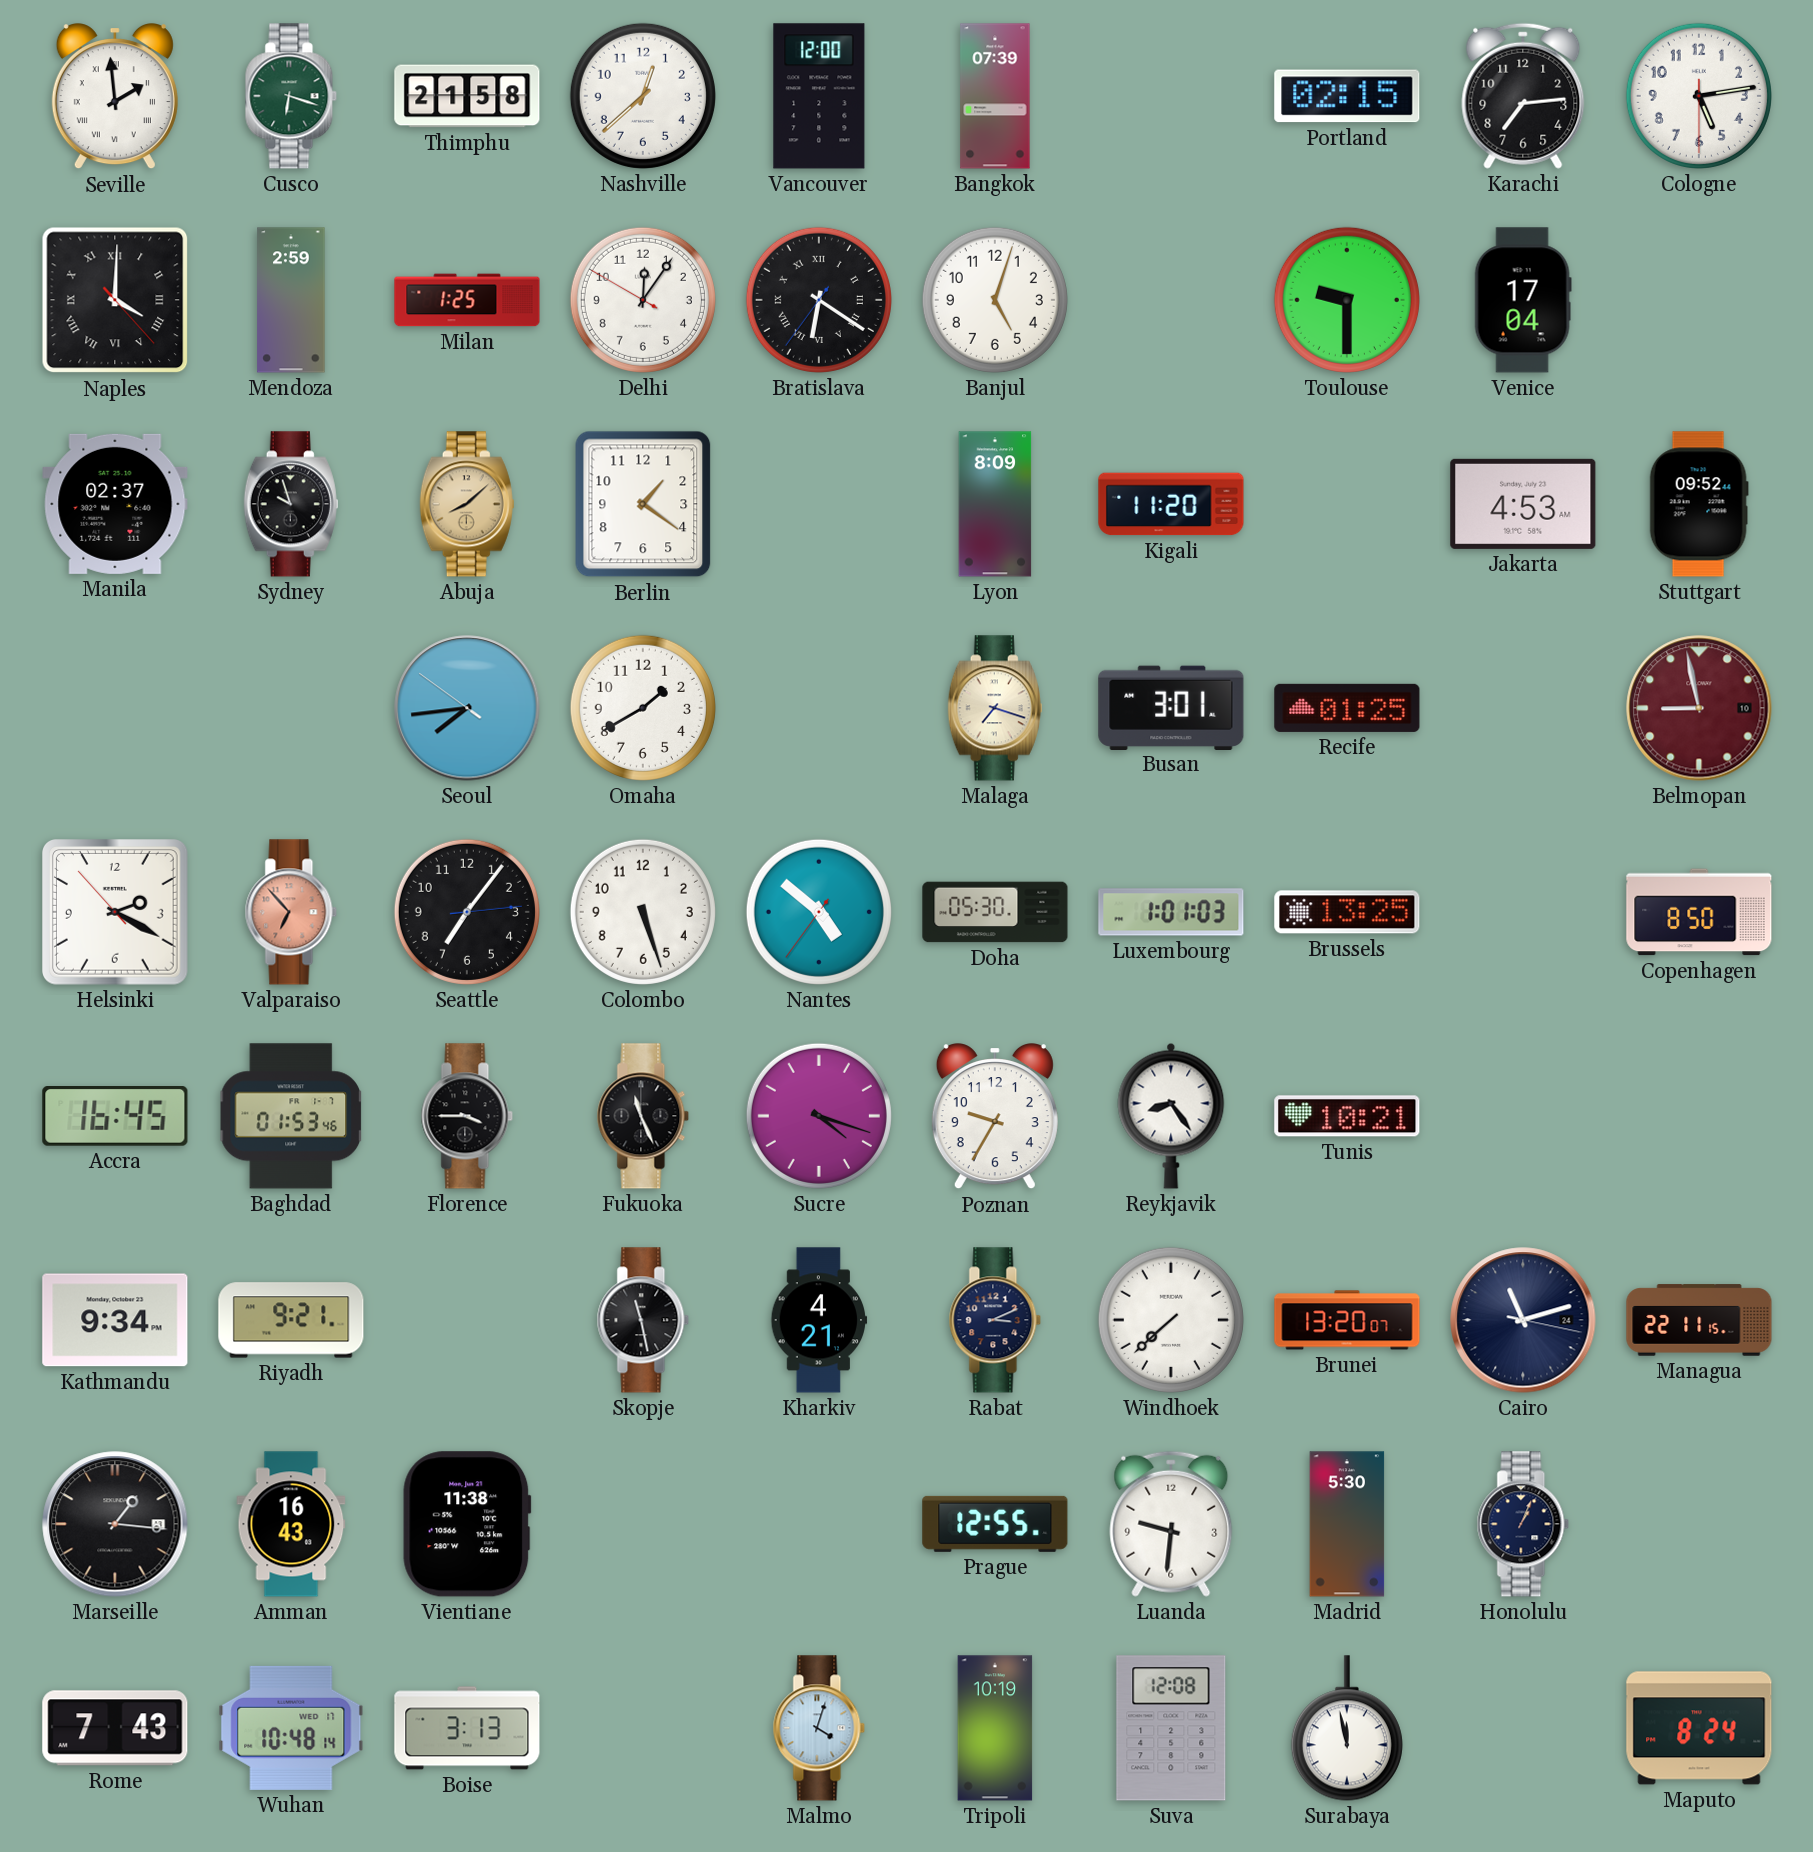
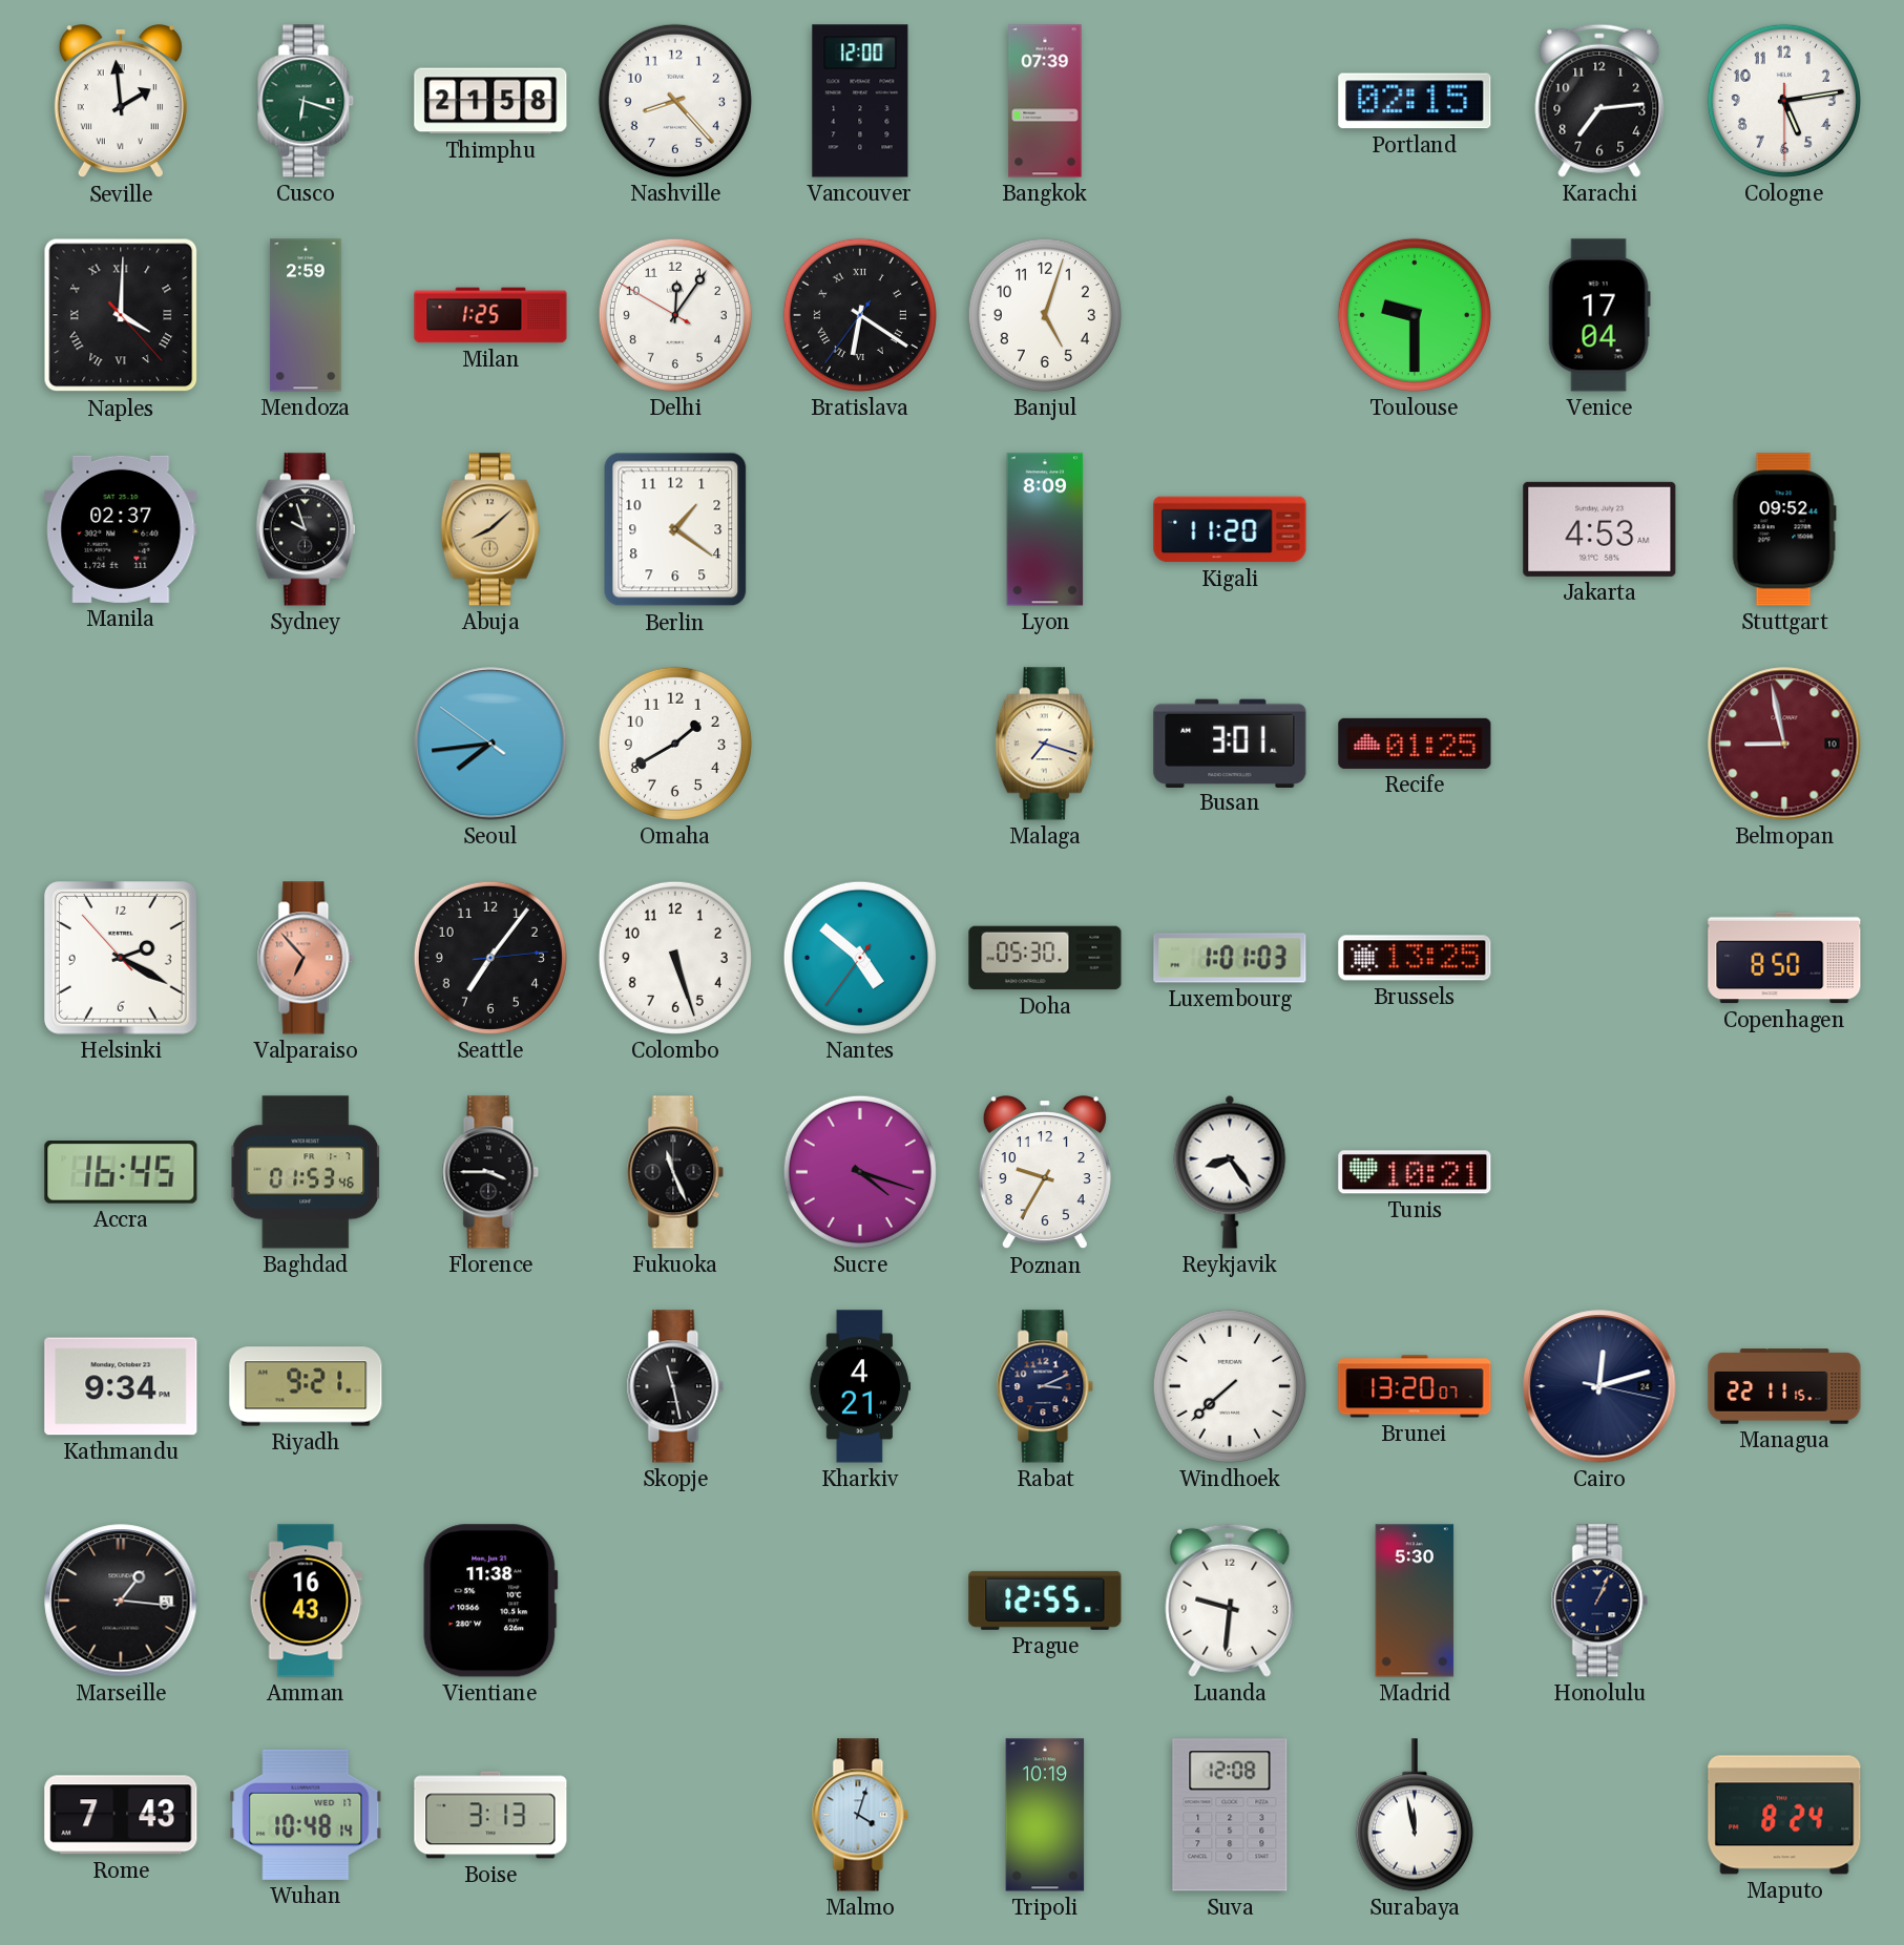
Nashville: 12:38 -> 8:23 (675, 101)
Cairo: 11:12 -> 12:12 (1599, 1386)
